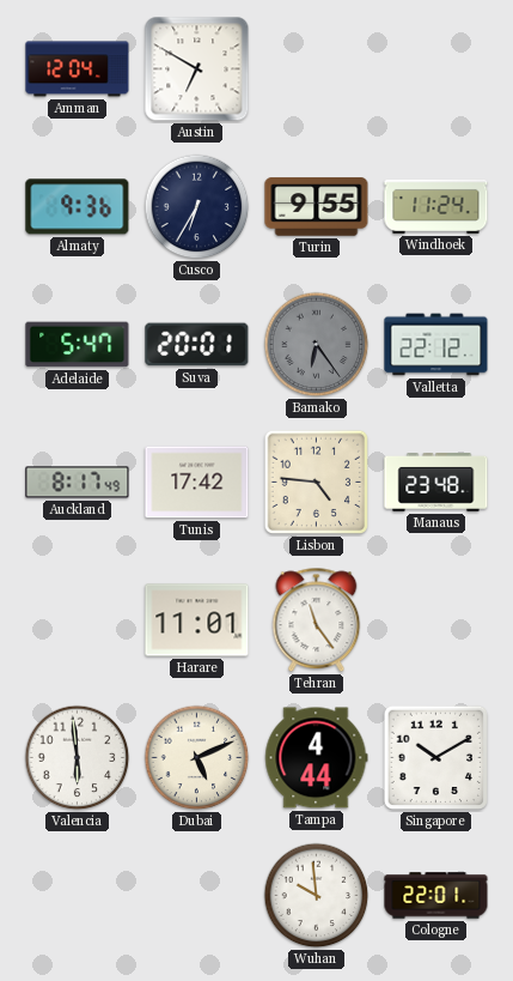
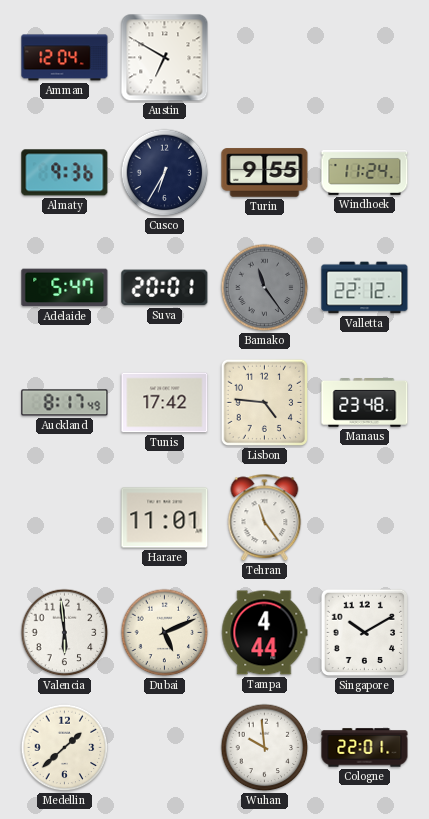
Bamako: 6:24 -> 11:24 (265, 288)
Medellin: none -> 1:38 (65, 748)
